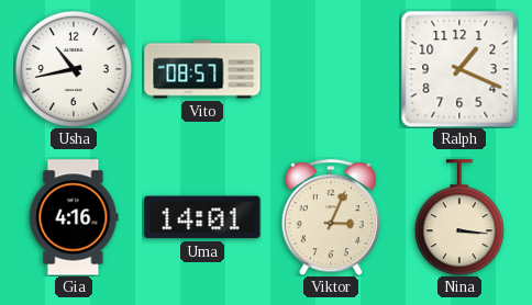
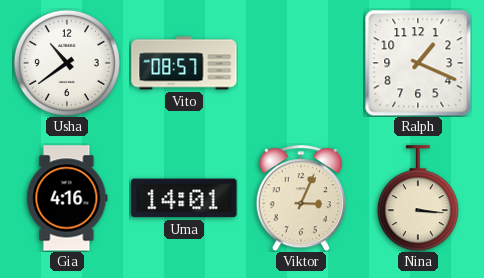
Usha: 10:43 -> 10:39 (67, 63)
